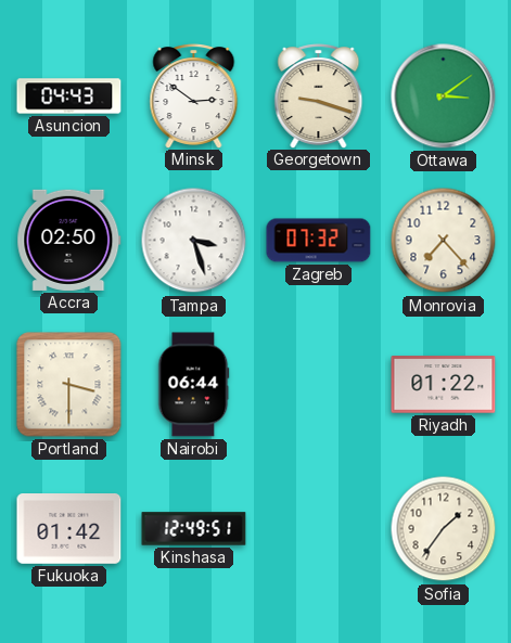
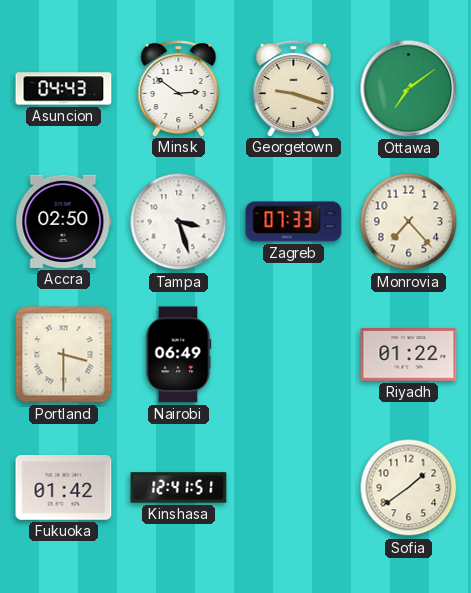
Ottawa: 3:09 -> 7:09 (409, 89)
Zagreb: 07:32 -> 07:33 (294, 222)
Nairobi: 06:44 -> 06:49 (179, 355)
Kinshasa: 12:49 -> 12:41 (179, 488)
Sofia: 1:36 -> 1:39 (409, 488)
